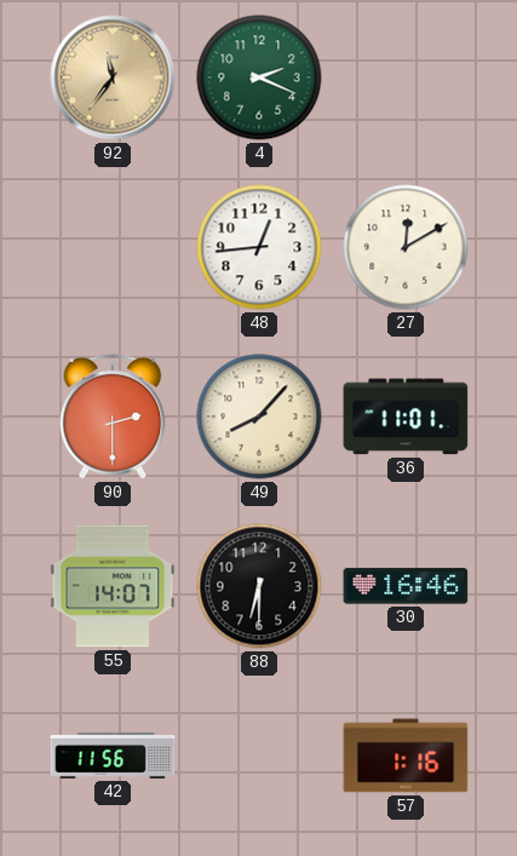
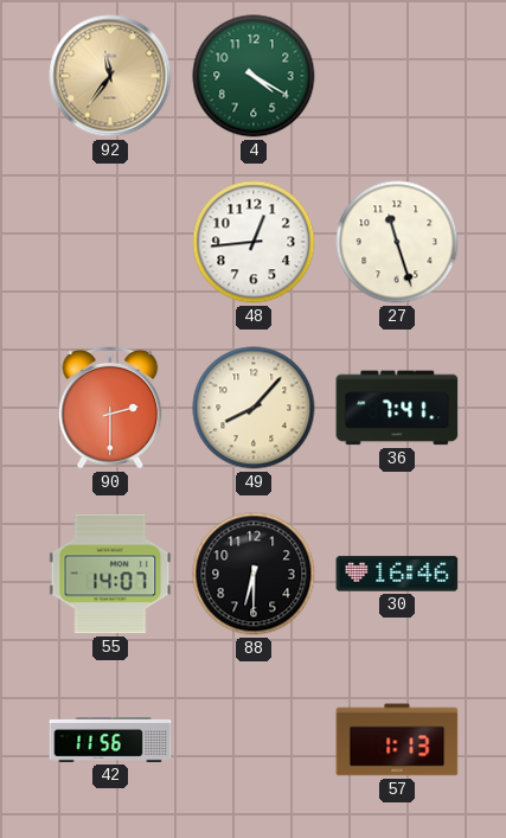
4: 2:19 -> 4:20 (254, 76)
27: 12:10 -> 11:27 (397, 242)
36: 11:01 -> 7:41 (397, 408)
57: 1:16 -> 1:13 (397, 740)
